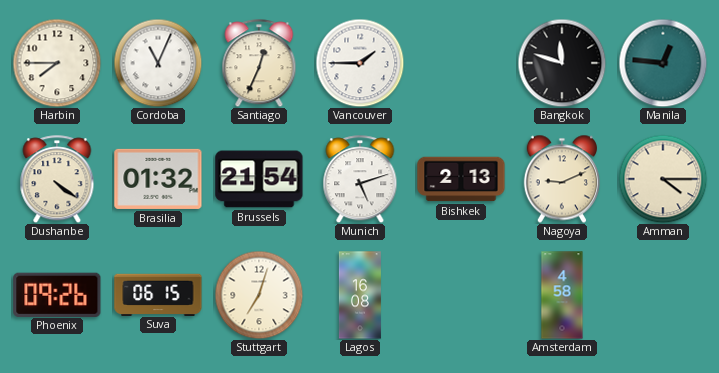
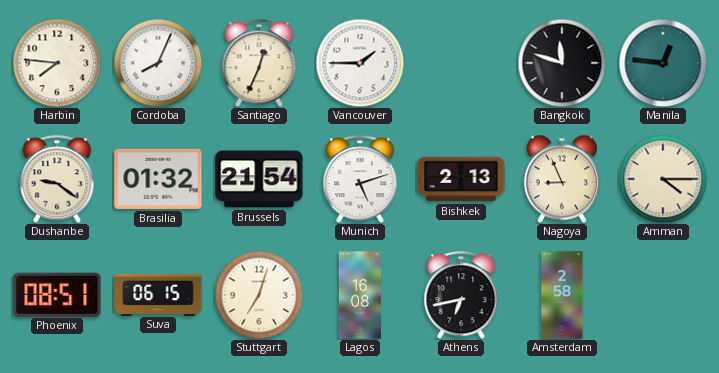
Harbin: 7:45 -> 7:46 (57, 63)
Cordoba: 11:04 -> 8:04 (158, 63)
Dushanbe: 4:21 -> 9:21 (57, 179)
Nagoya: 9:11 -> 8:56 (561, 179)
Phoenix: 09:26 -> 08:51 (57, 294)
Athens: none -> 6:43 (461, 295)
Amsterdam: 4:58 -> 2:58 (562, 295)
